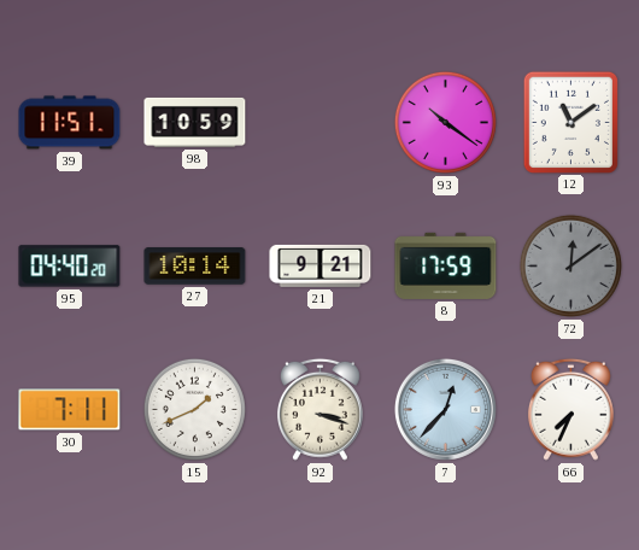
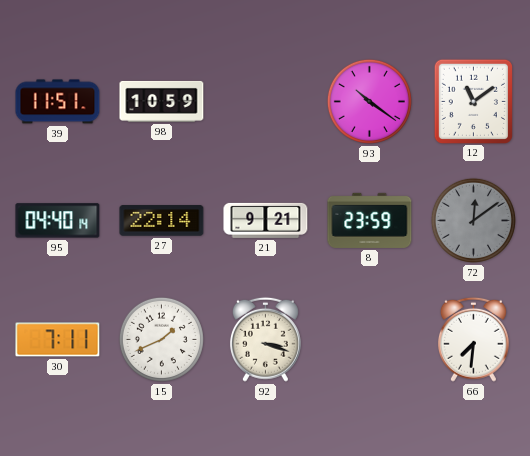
95: 04:40:20 -> 04:40:14 (58, 221)
27: 10:14 -> 22:14 (162, 221)
8: 17:59 -> 23:59 (370, 220)
7: 12:37 -> none (445, 409)
66: 7:34 -> 7:31 (473, 339)
